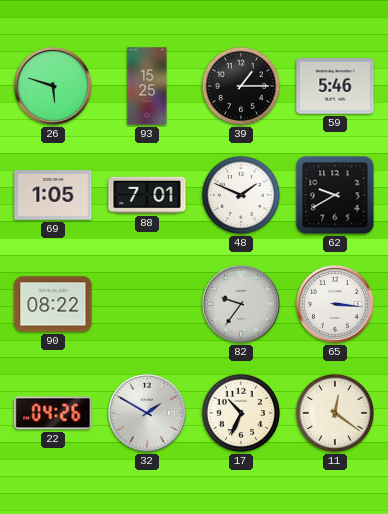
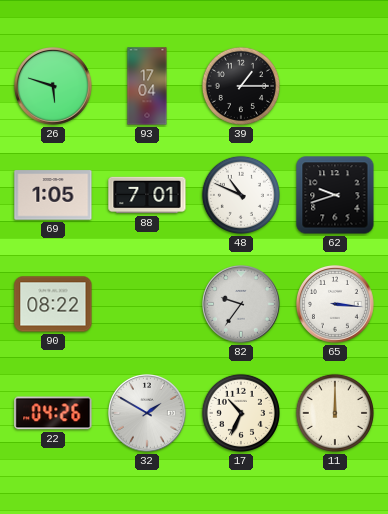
93: 15:25 -> 17:04 (147, 86)
59: 5:46 -> none (335, 86)
48: 1:49 -> 10:49 (241, 195)
62: 9:40 -> 9:42 (335, 195)
11: 12:21 -> 12:00 (335, 413)
